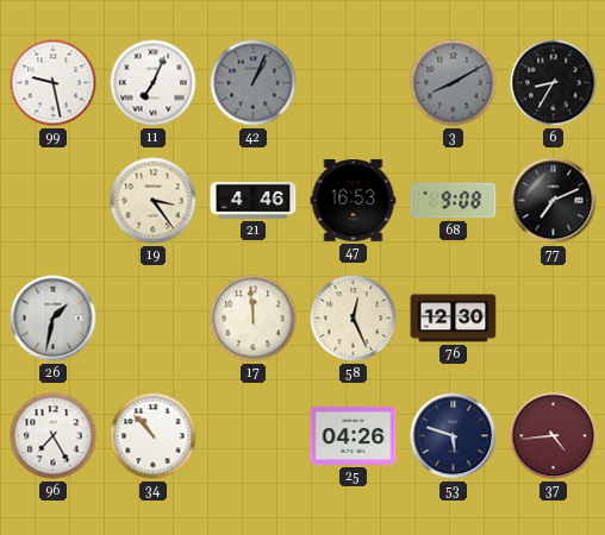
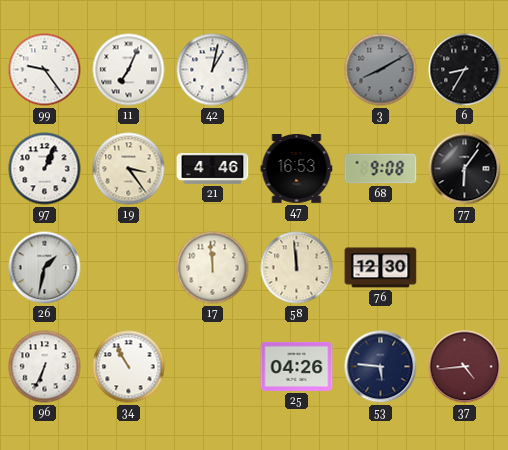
99: 9:28 -> 9:24 (45, 70)
42: 1:04 -> 1:02 (213, 70)
42 dial: grey -> white (213, 70)
97: none -> 1:04 (45, 169)
77: 7:11 -> 6:06 (465, 169)
58: 12:26 -> 11:59 (297, 268)
96: 7:25 -> 6:34 (45, 367)
34: 10:53 -> 10:55 (129, 367)
53: 5:48 -> 5:46 (381, 367)
